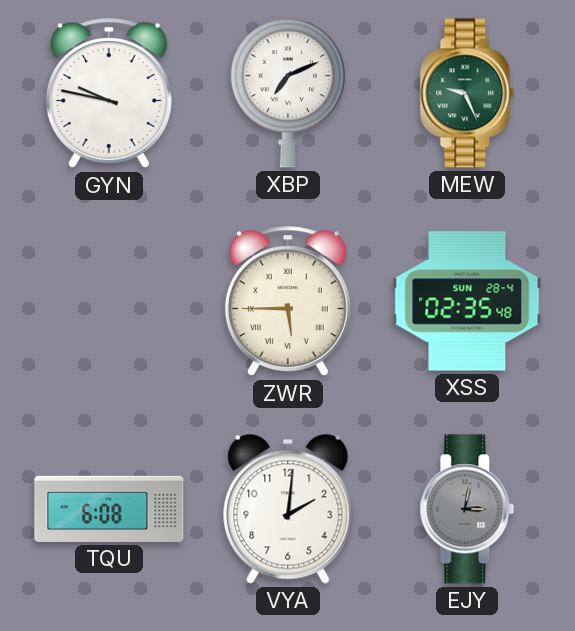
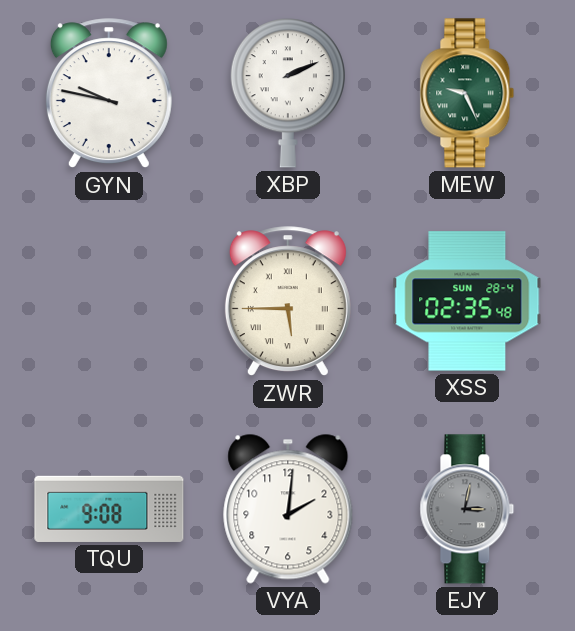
XBP: 7:11 -> 2:11 (288, 93)
TQU: 6:08 -> 9:08 (109, 509)
